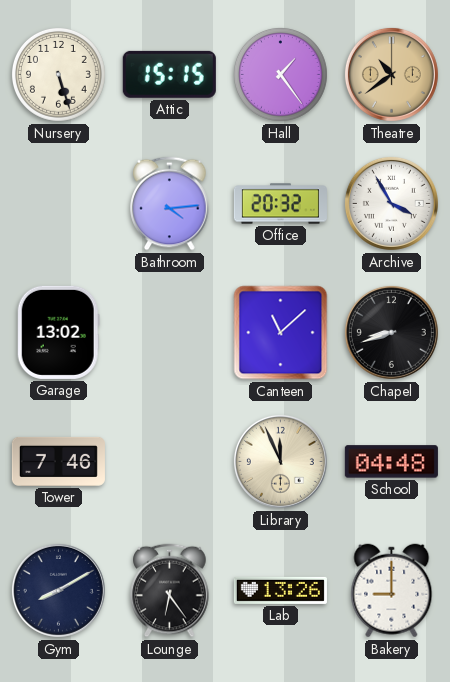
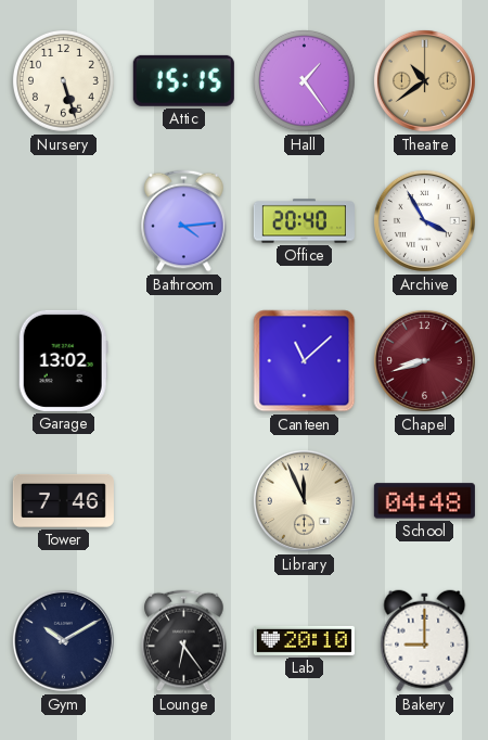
Office: 20:32 -> 20:40 (304, 221)
Chapel dial: black -> burgundy (424, 360)
Gym: 8:10 -> 10:10 (63, 640)
Lab: 13:26 -> 20:10 (304, 640)
